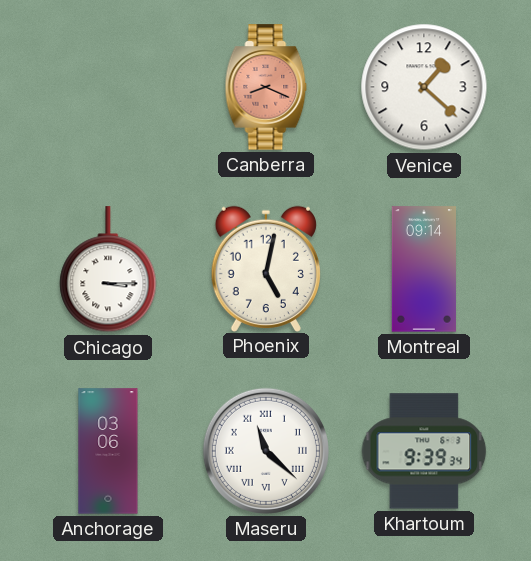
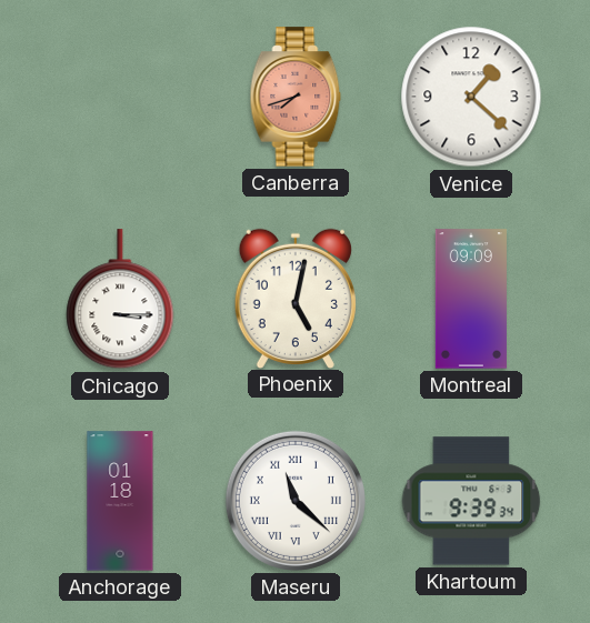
Canberra: 8:19 -> 7:42 (296, 97)
Montreal: 09:14 -> 09:09 (471, 299)
Anchorage: 03:06 -> 01:18 (120, 501)
